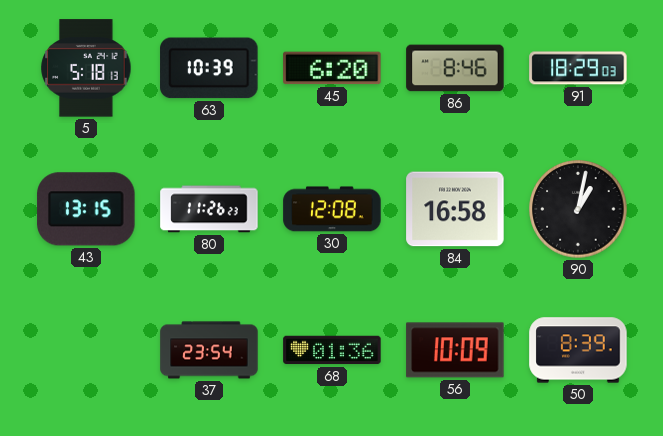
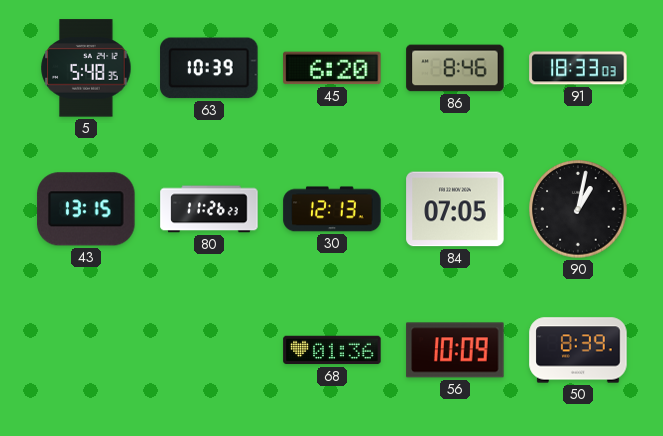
5: 5:18 -> 5:48 (86, 68)
91: 18:29 -> 18:33 (578, 68)
30: 12:08 -> 12:13 (332, 209)
84: 16:58 -> 07:05 (455, 209)
37: 23:54 -> none (209, 350)
